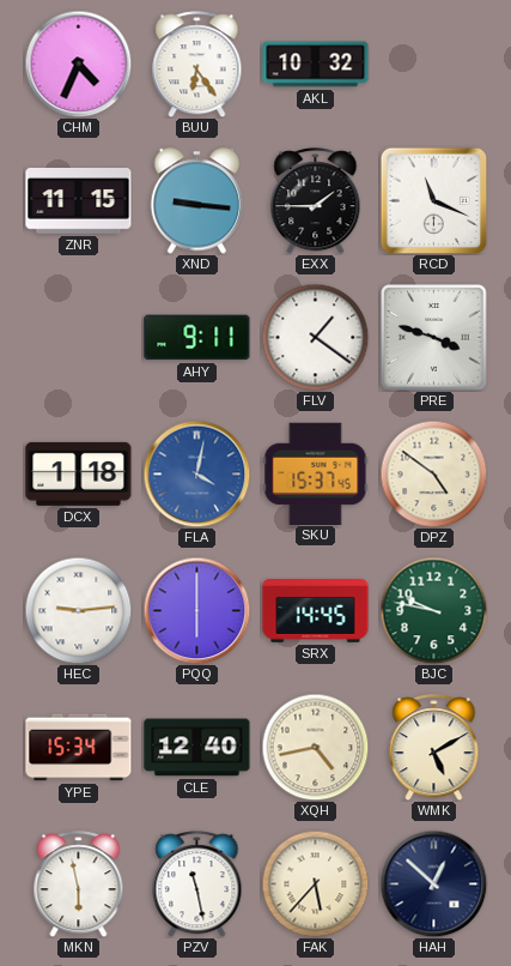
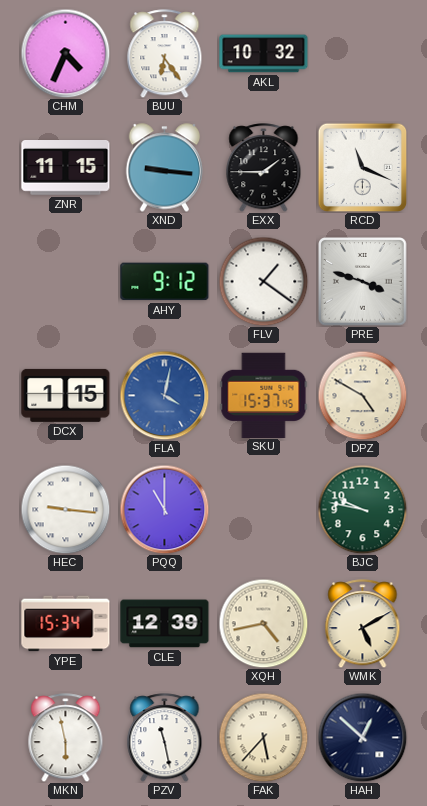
AHY: 9:11 -> 9:12 (165, 282)
DCX: 1:18 -> 1:15 (66, 395)
DPZ: 4:51 -> 4:50 (362, 395)
HEC: 9:14 -> 9:16 (65, 509)
PQQ: 6:00 -> 11:00 (164, 509)
SRX: 14:45 -> none (316, 611)
CLE: 12:40 -> 12:39 (165, 624)
